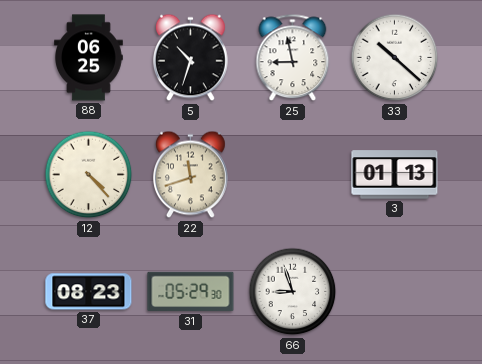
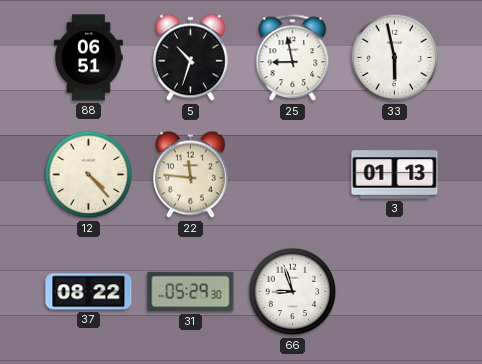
88: 06:25 -> 06:51 (89, 58)
33: 10:22 -> 5:58 (395, 58)
22: 11:42 -> 11:46 (191, 175)
37: 08:23 -> 08:22 (89, 292)
